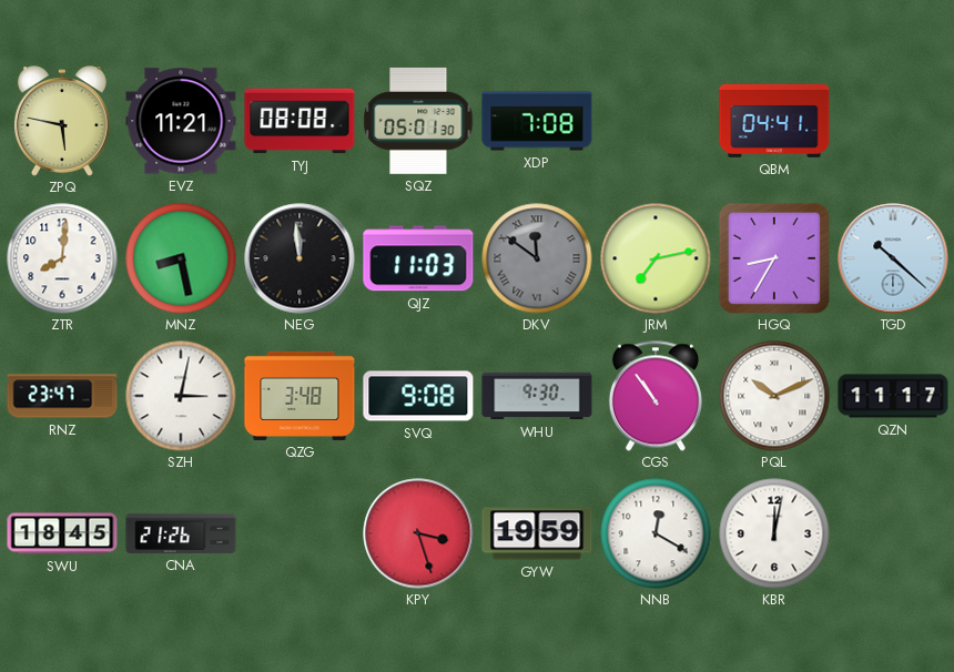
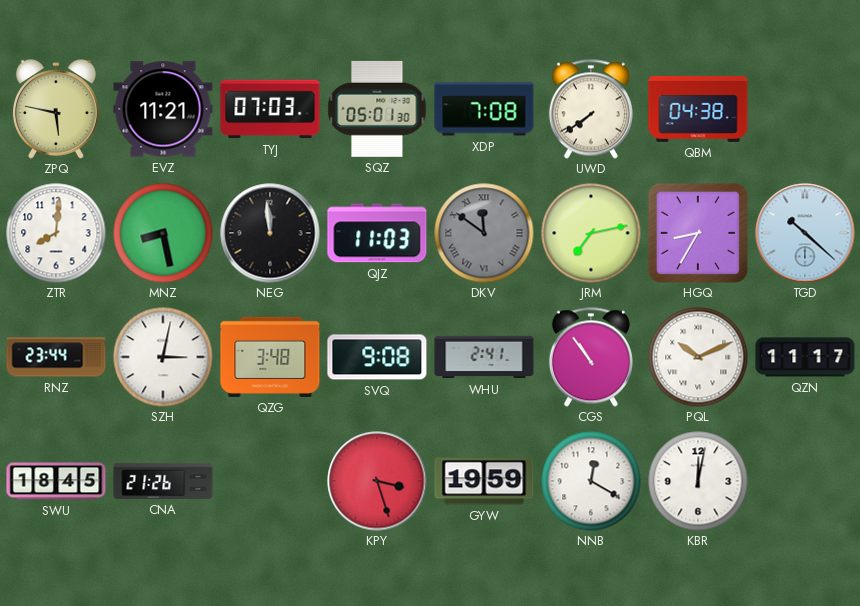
TYJ: 08:08 -> 07:03 (270, 109)
UWD: none -> 7:39 (591, 109)
QBM: 04:41 -> 04:38 (698, 109)
RNZ: 23:47 -> 23:44 (56, 357)
WHU: 9:30 -> 2:41 (484, 357)
